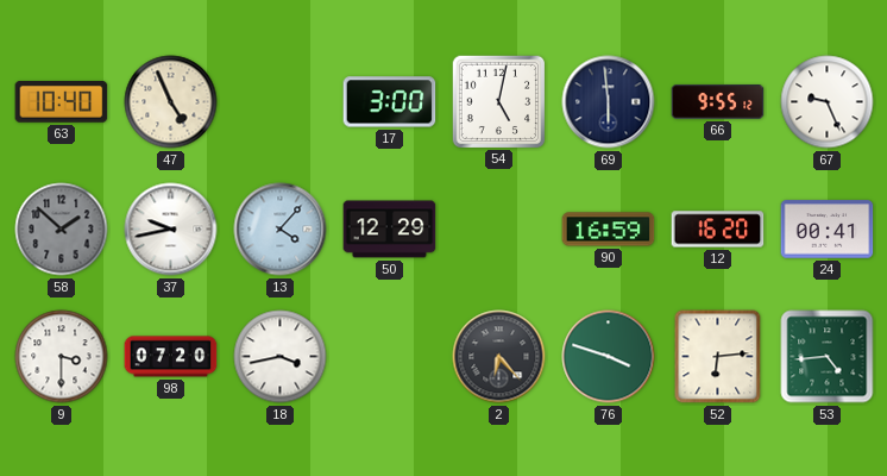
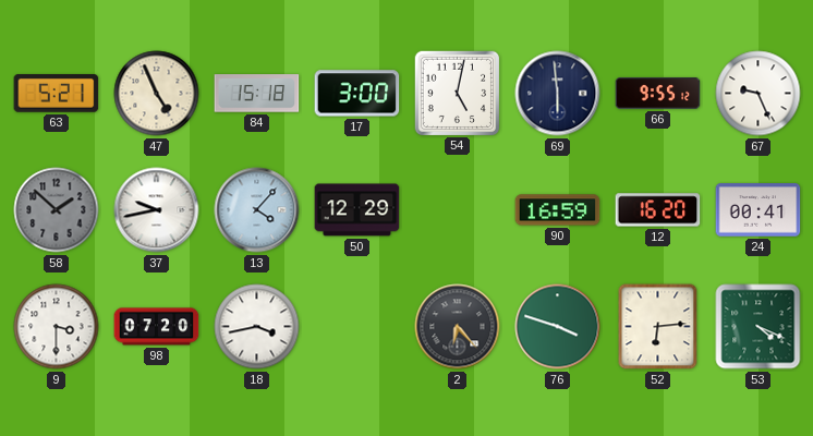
63: 10:40 -> 5:21 (57, 94)
84: none -> 15:18 (257, 94)
53: 4:44 -> 4:19 (759, 327)
